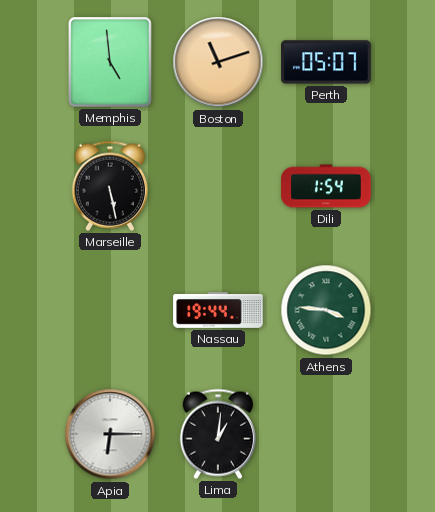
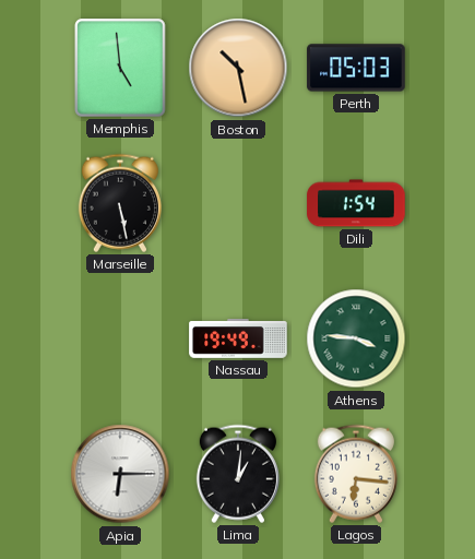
Boston: 11:12 -> 10:28 (238, 68)
Perth: 05:07 -> 05:03 (356, 68)
Nassau: 19:44 -> 19:49 (238, 340)
Lagos: none -> 6:16 (356, 474)
